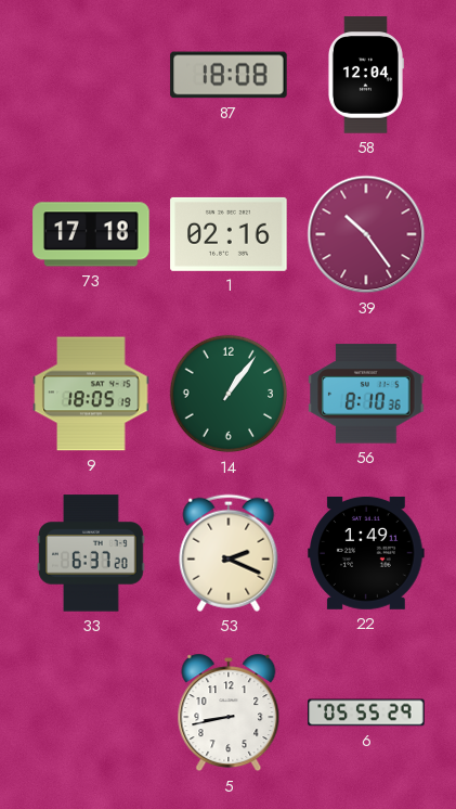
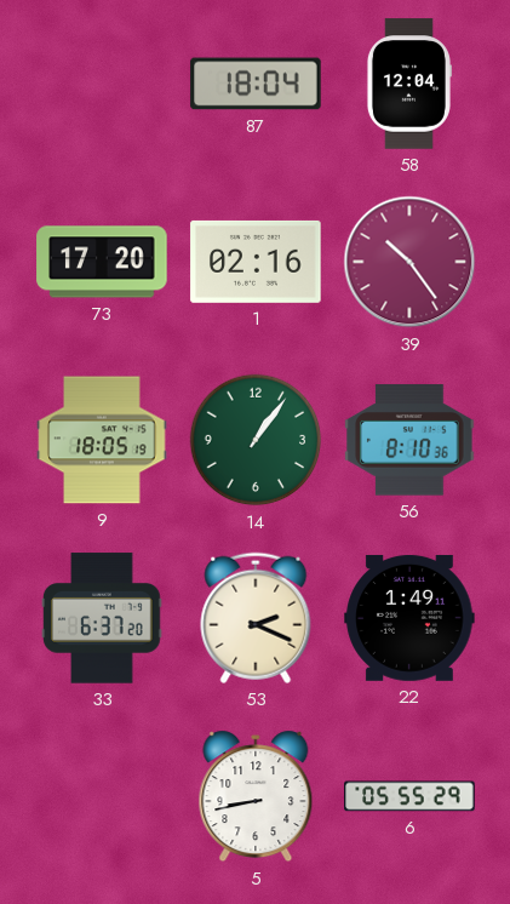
87: 18:08 -> 18:04 (256, 84)
73: 17:18 -> 17:20 (102, 262)
